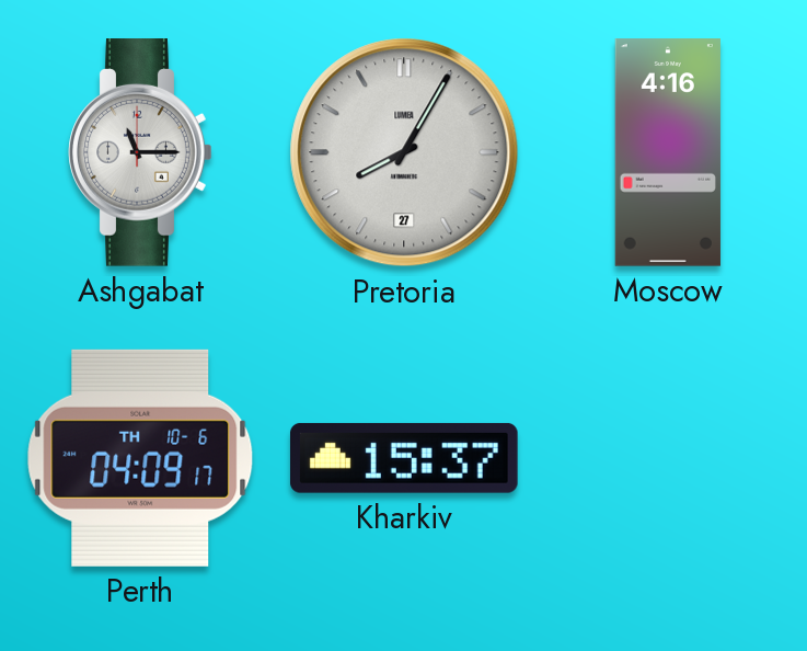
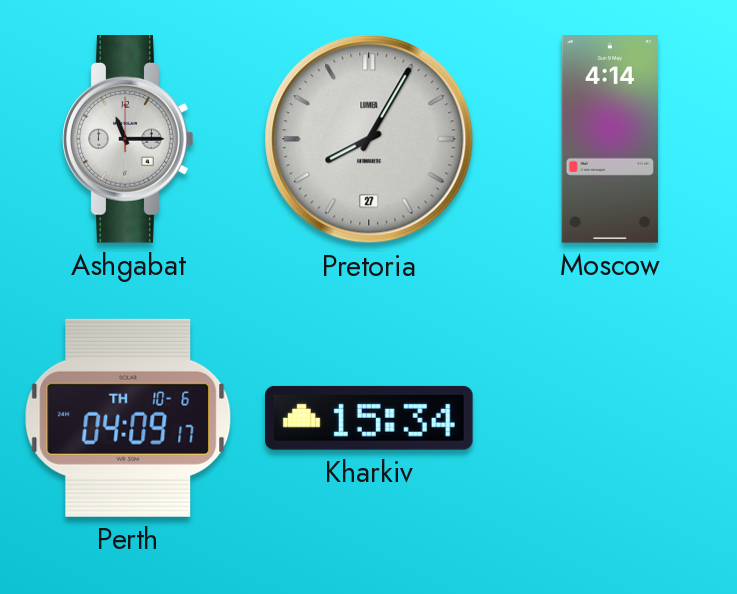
Moscow: 4:16 -> 4:14 (610, 139)
Kharkiv: 15:37 -> 15:34 (370, 418)
